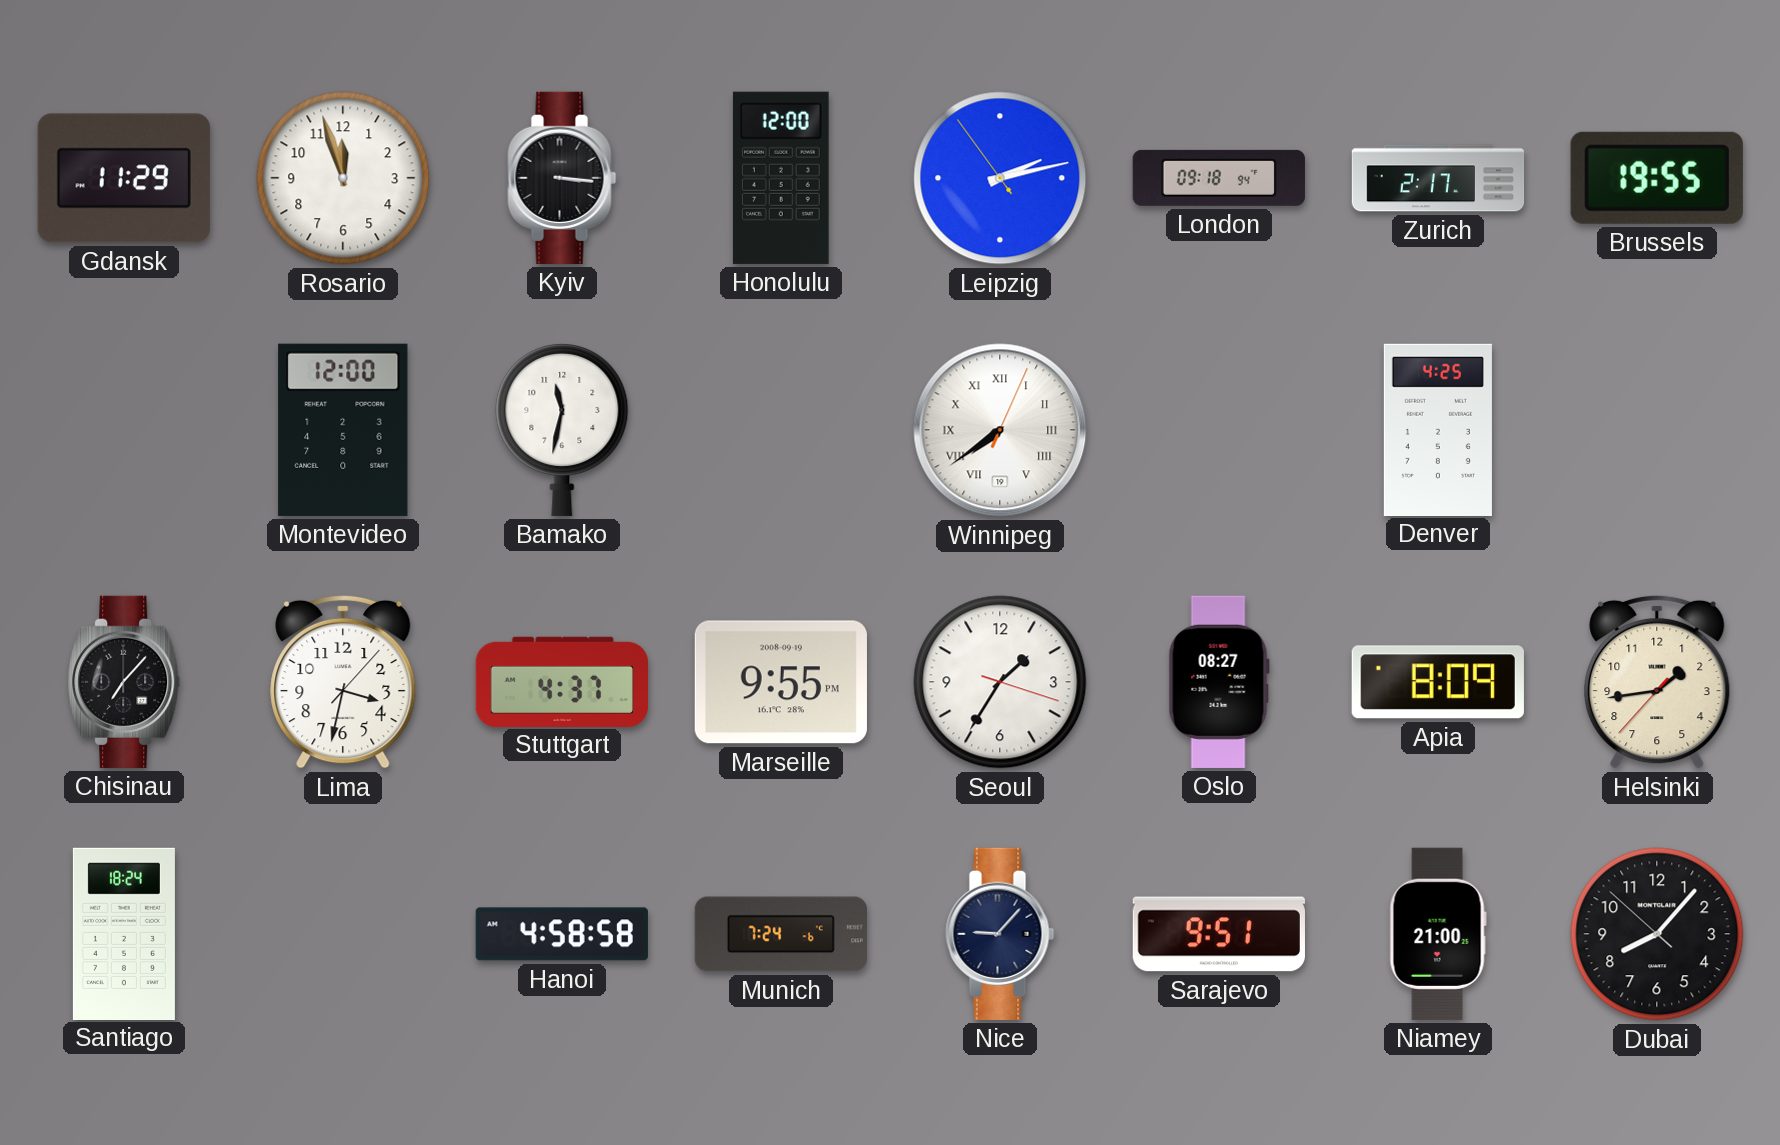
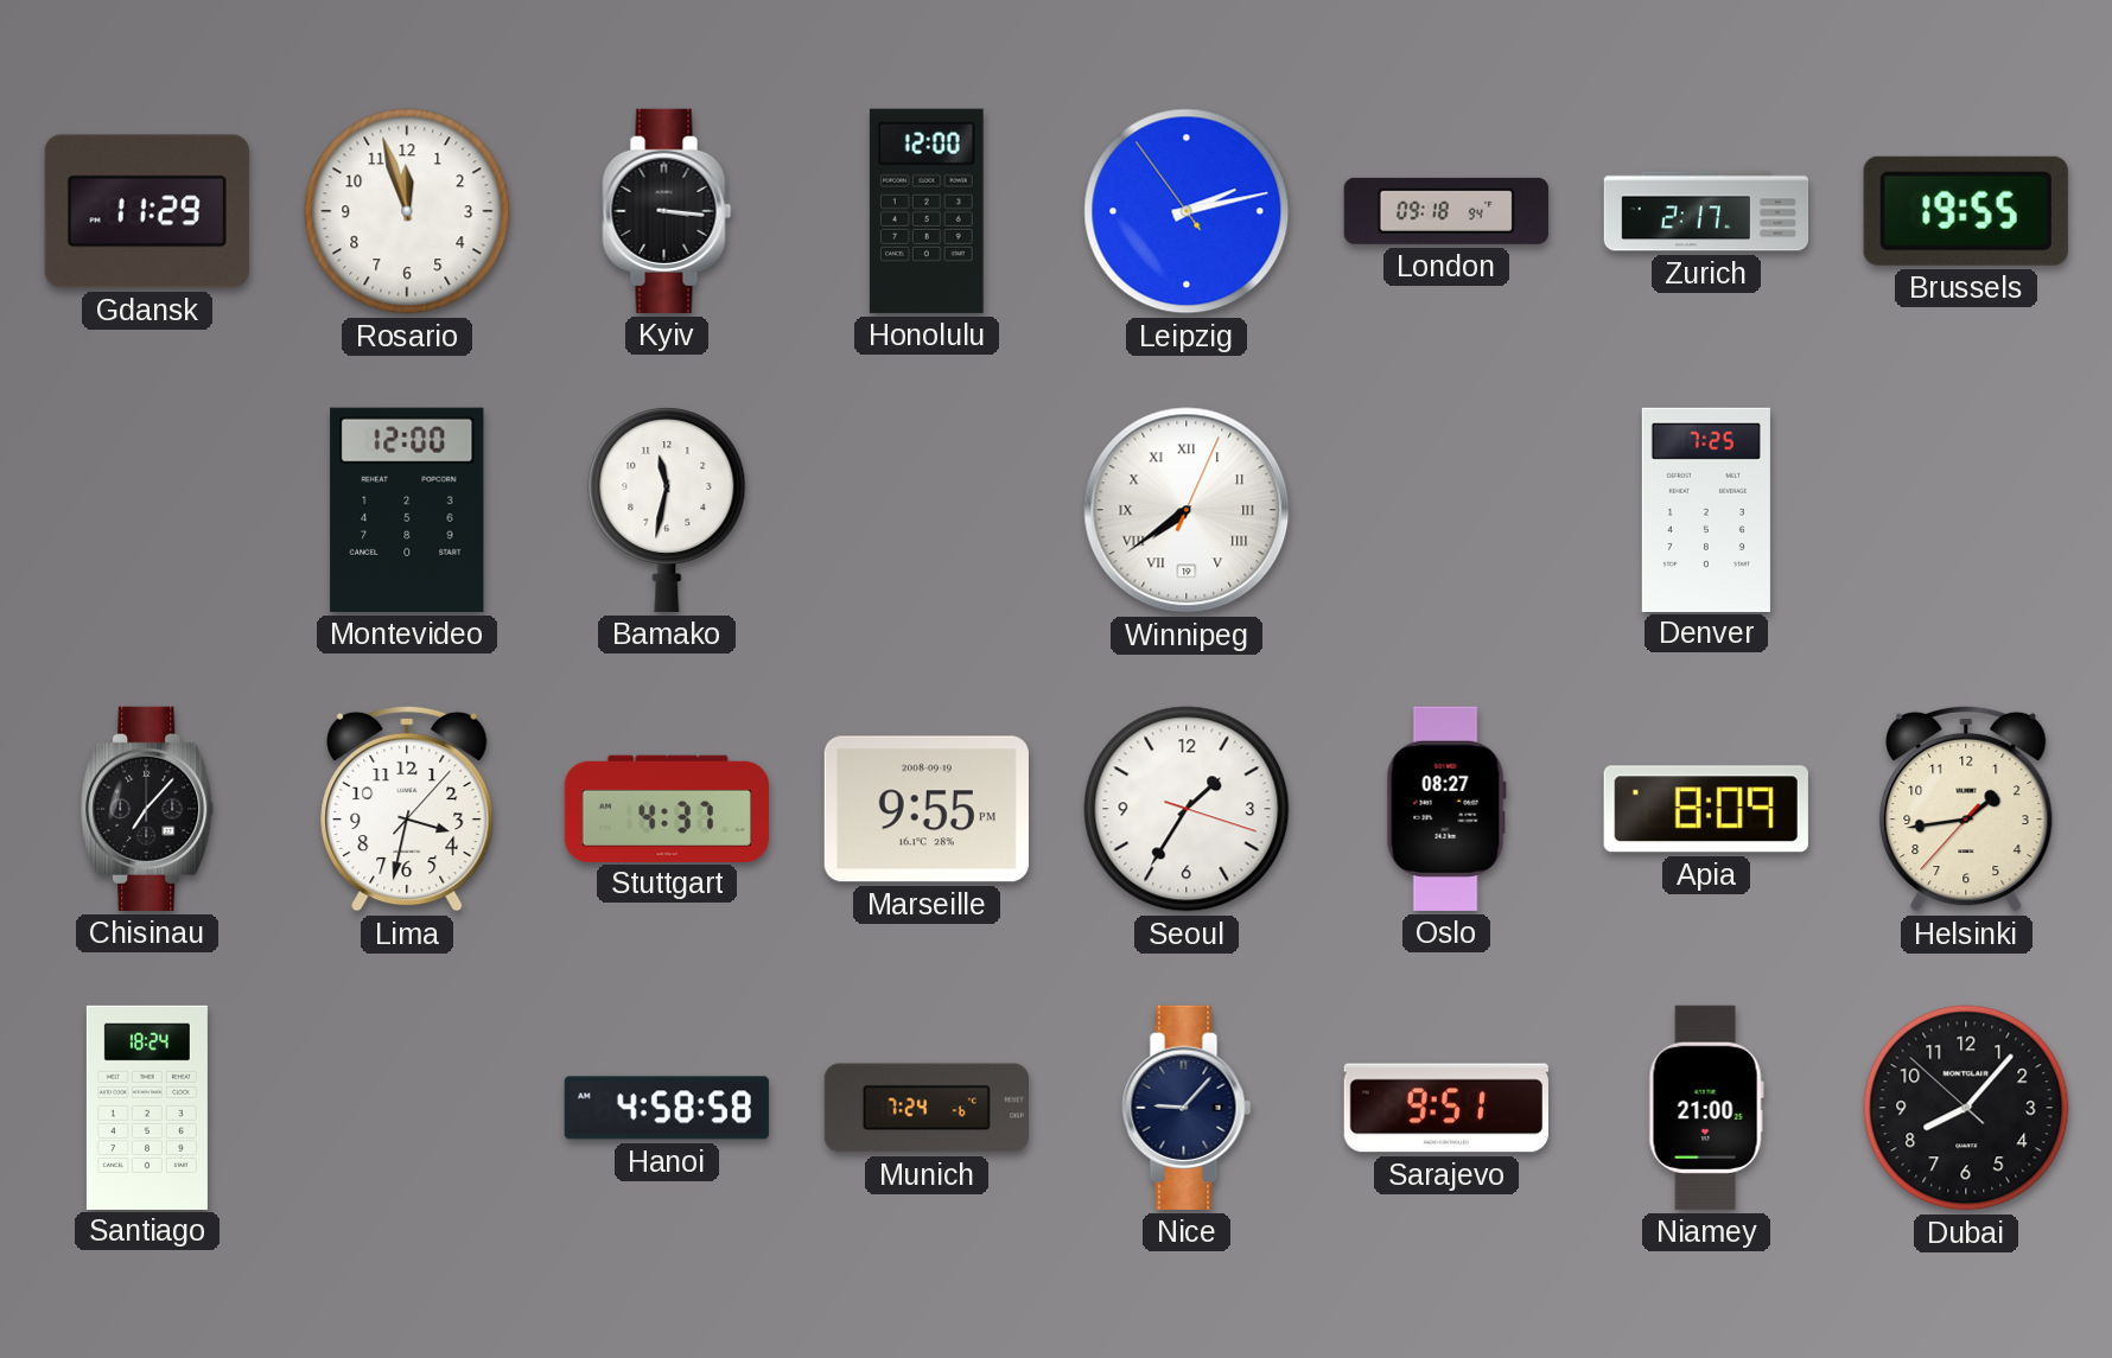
Denver: 4:25 -> 7:25 (1706, 509)
